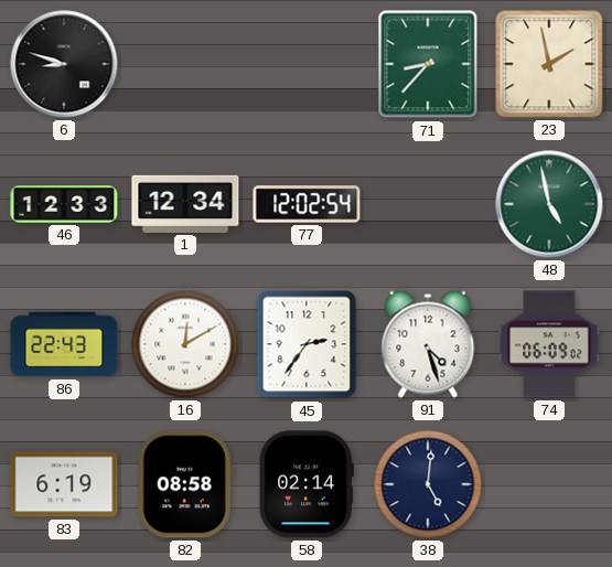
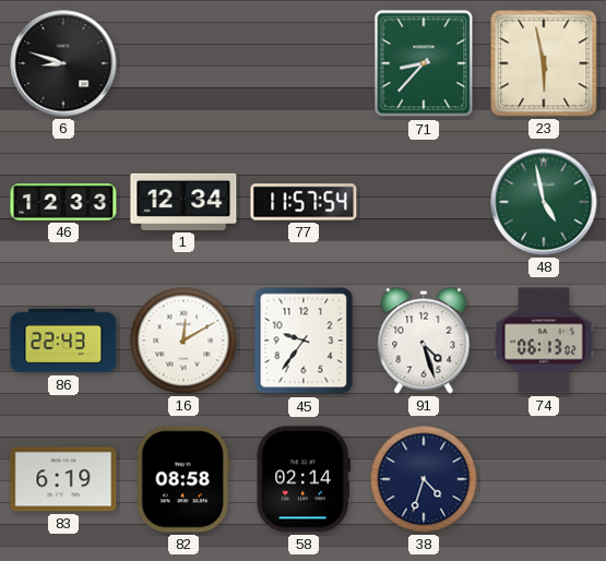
23: 1:58 -> 5:58 (544, 63)
77: 12:02 -> 11:57 (304, 202)
45: 2:36 -> 9:36 (304, 341)
74: 06:09 -> 06:13 (544, 341)
38: 5:01 -> 4:33 (424, 479)
